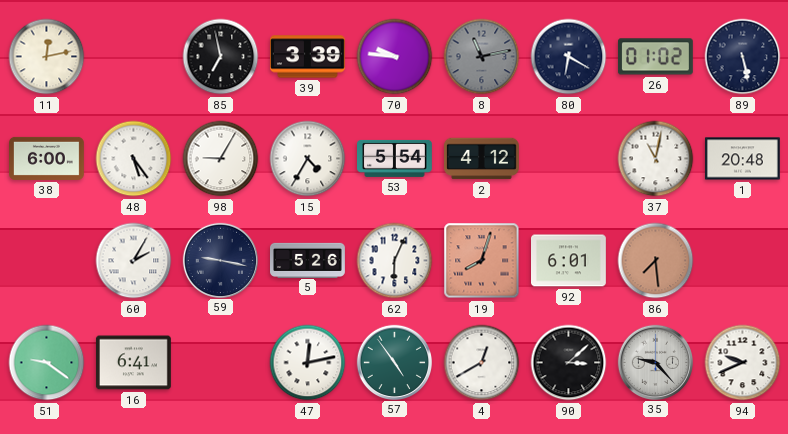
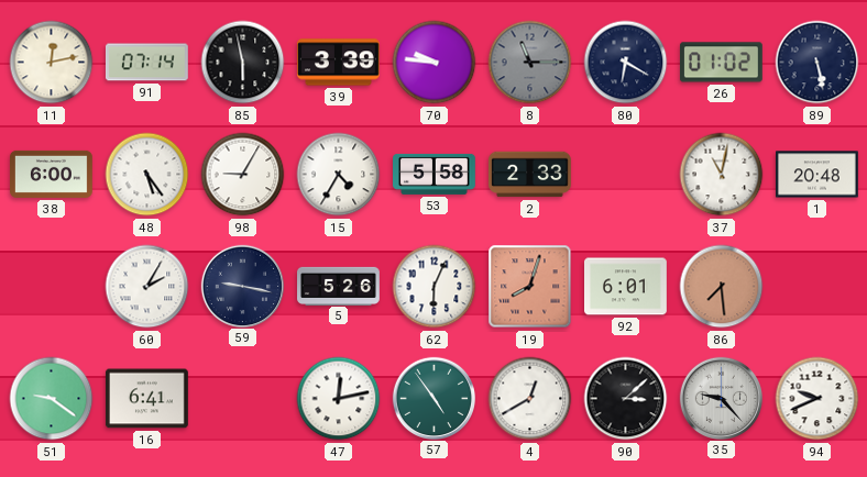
91: none -> 07:14 (146, 63)
85: 6:58 -> 5:58 (243, 63)
8: 11:13 -> 11:15 (530, 63)
53: 5:54 -> 5:58 (435, 174)
2: 4:12 -> 2:33 (530, 175)
